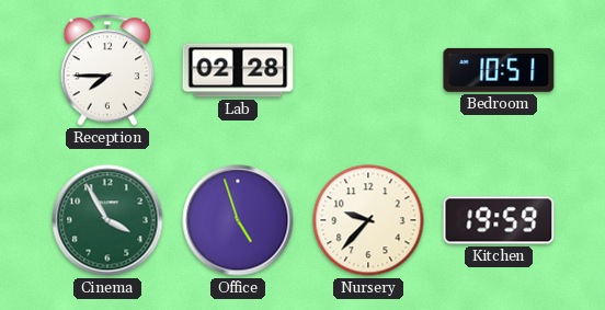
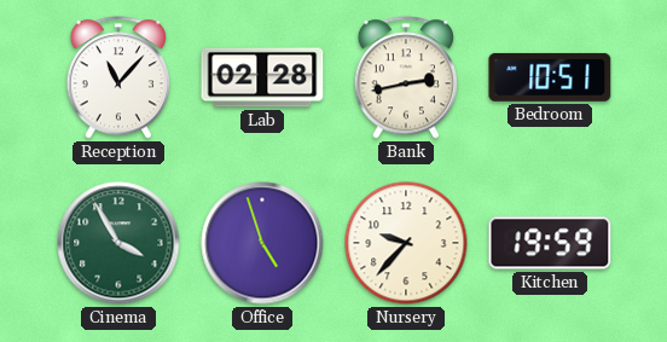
Reception: 7:45 -> 11:07 (117, 77)
Bank: none -> 2:43 (405, 77)
